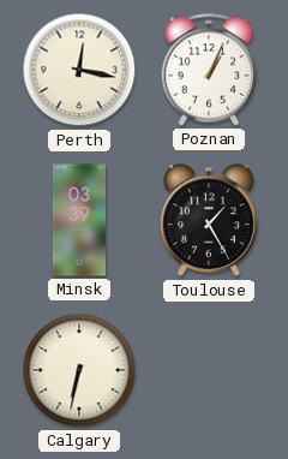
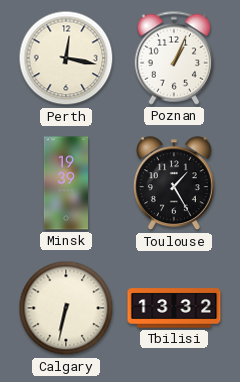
Minsk: 03:39 -> 19:39 (65, 183)
Tbilisi: none -> 13:32 (174, 308)
